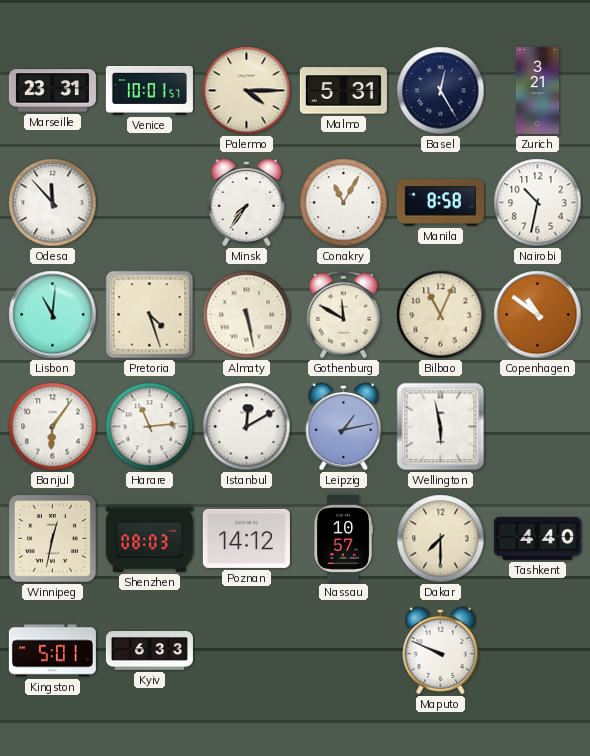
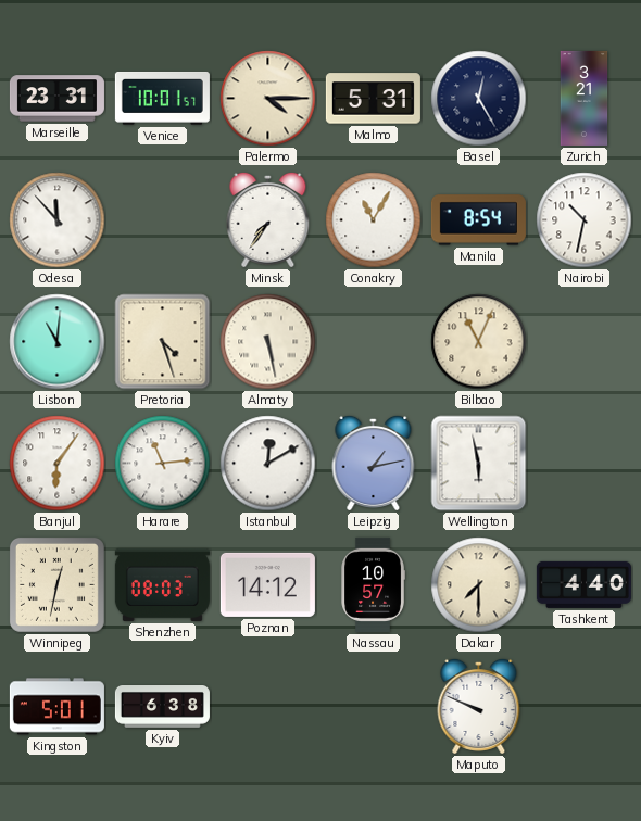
Manila: 8:58 -> 8:54 (478, 220)
Gothenburg: 11:50 -> none (343, 315)
Copenhagen: 10:51 -> none (538, 315)
Kyiv: 6:33 -> 6:38 (162, 707)
